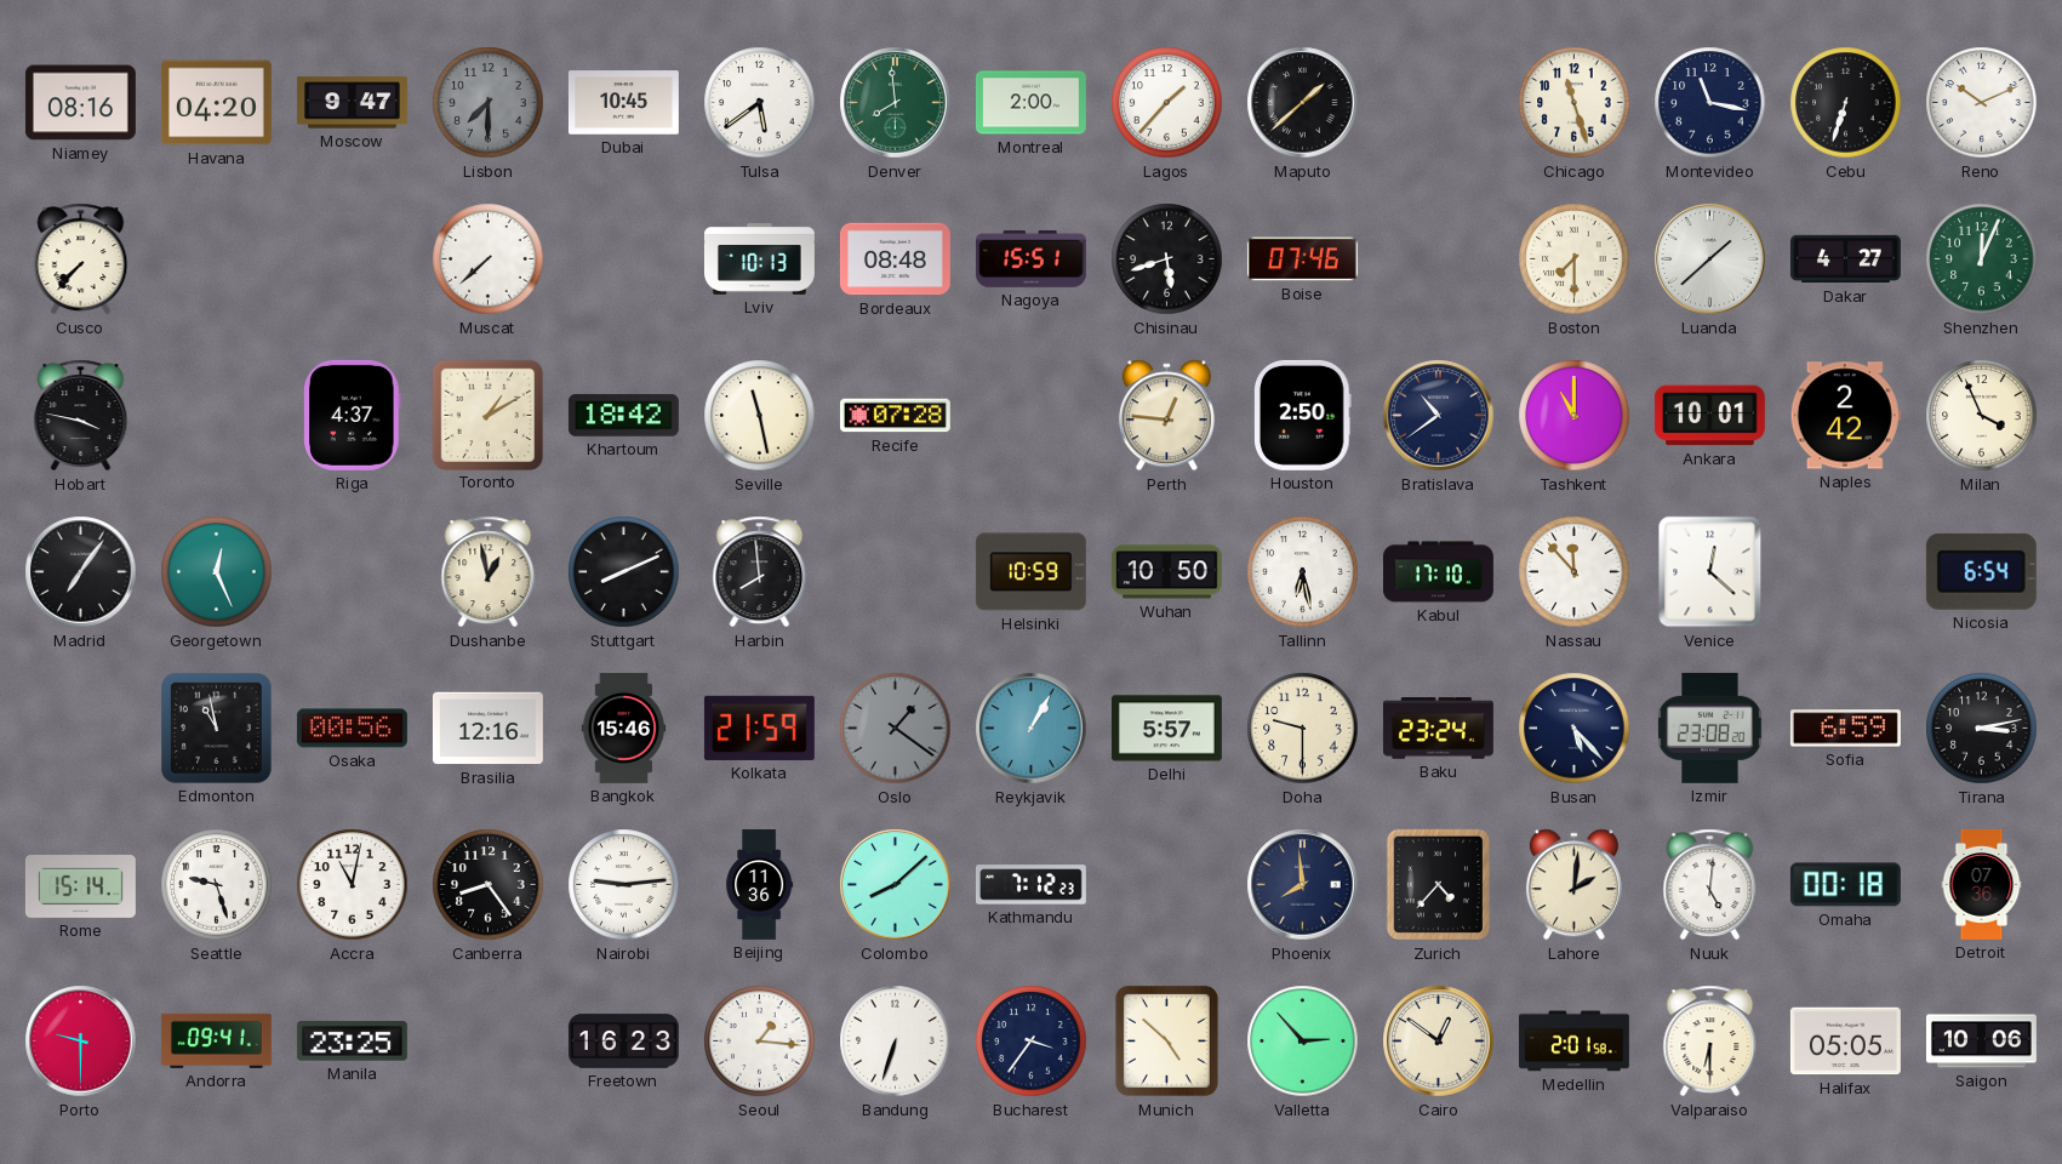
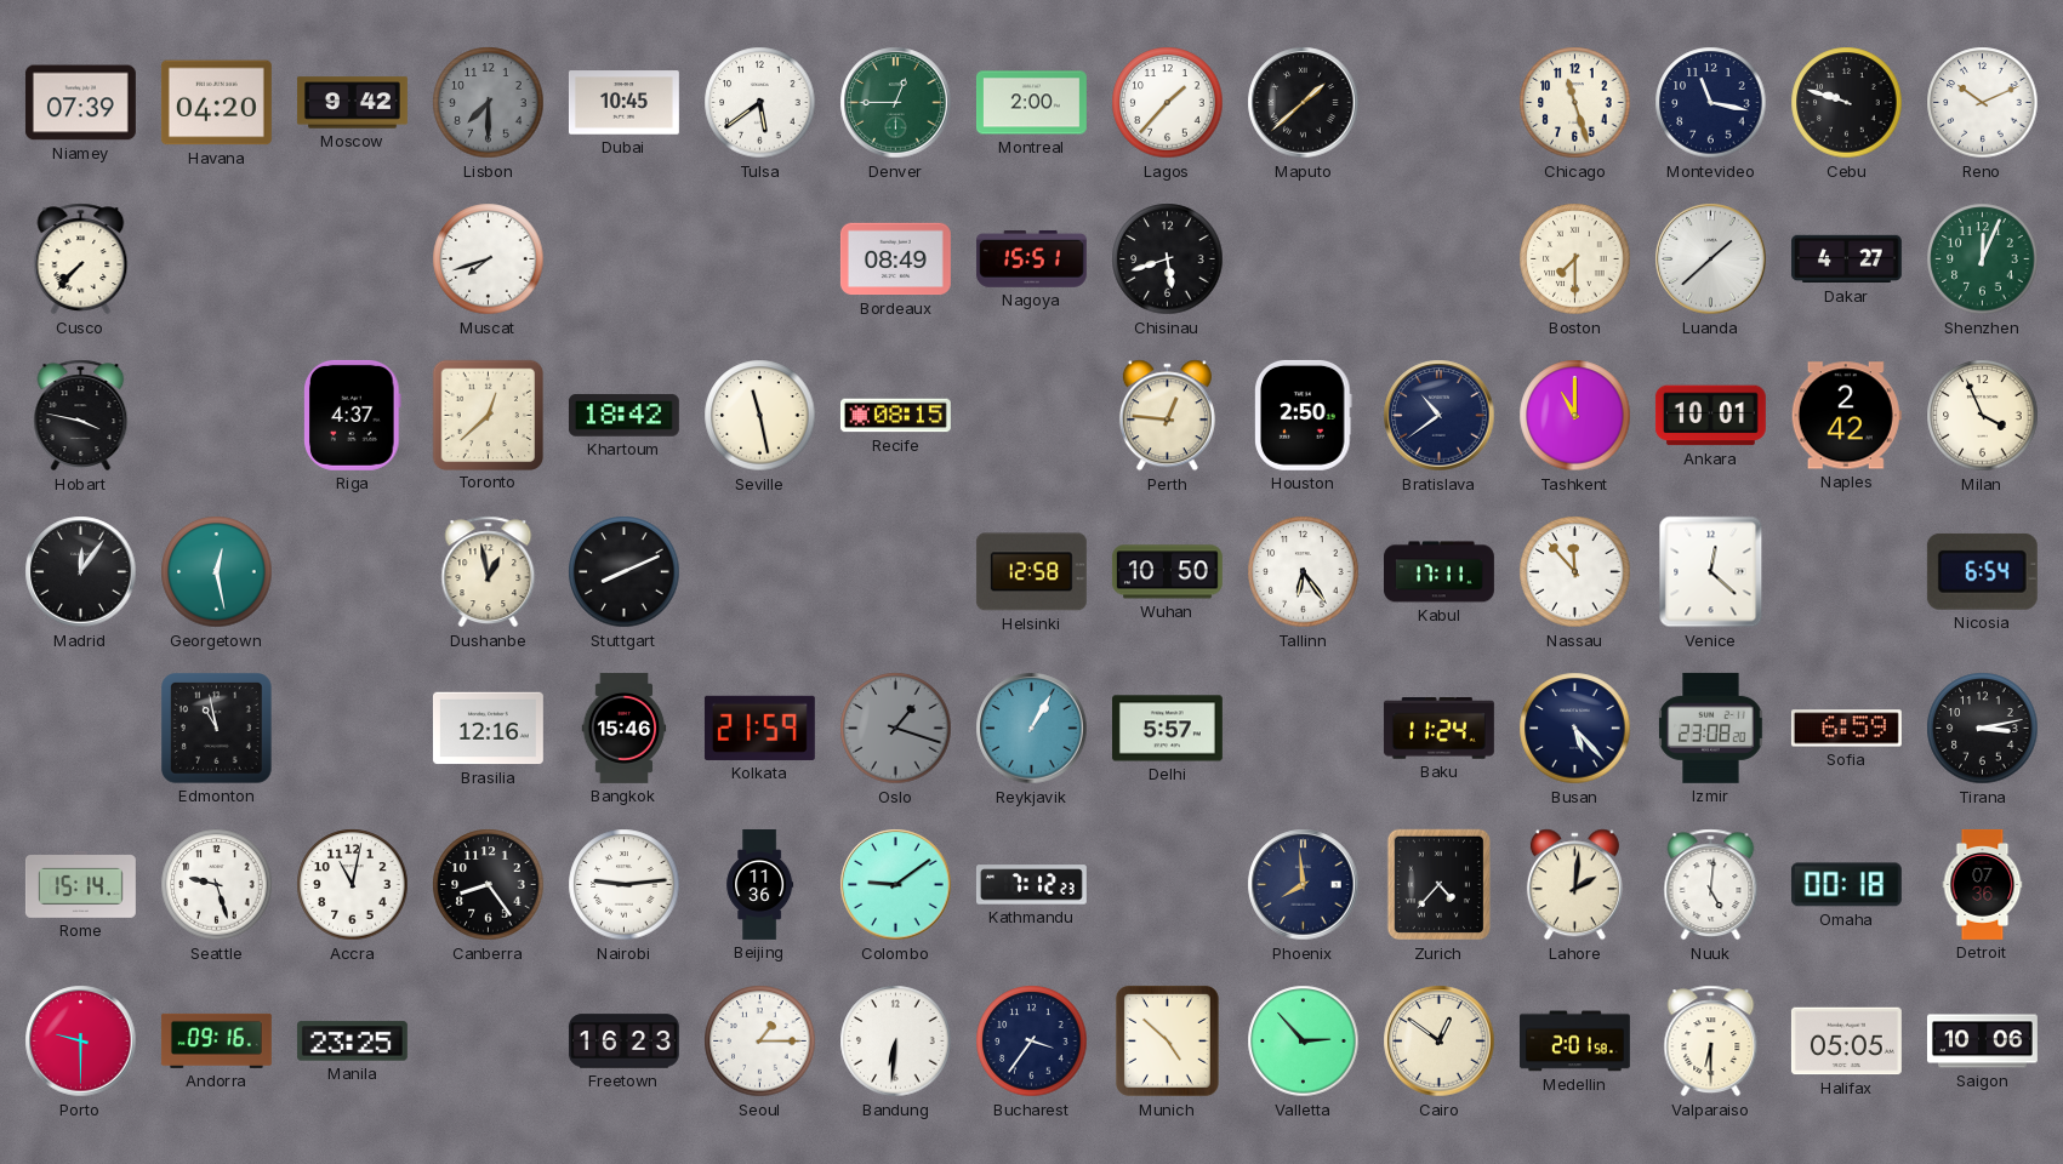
Niamey: 08:16 -> 07:39 (80, 103)
Moscow: 9:47 -> 9:42 (352, 103)
Denver: 7:59 -> 12:45 (896, 103)
Cebu: 6:33 -> 9:48 (1847, 103)
Muscat: 7:38 -> 7:42 (489, 259)
Lviv: 10:13 -> none (759, 259)
Bordeaux: 08:48 -> 08:49 (895, 259)
Boise: 07:46 -> none (1302, 259)
Toronto: 1:10 -> 12:38 (488, 415)
Recife: 07:28 -> 08:15 (895, 416)
Madrid: 7:06 -> 12:06 (81, 572)
Georgetown: 12:26 -> 12:28 (217, 572)
Harbin: 7:59 -> none (760, 572)
Helsinki: 10:59 -> 12:58 (1031, 572)
Tallinn: 6:28 -> 6:24 (1304, 572)
Kabul: 17:10 -> 17:11 (1438, 572)
Osaka: 00:56 -> none (352, 729)
Oslo: 1:21 -> 1:18 (896, 729)
Doha: 9:30 -> none (1303, 729)
Baku: 23:24 -> 11:24 (1438, 729)
Colombo: 8:08 -> 9:09 (896, 885)
Andorra: 09:41 -> 09:16 (216, 1040)
Seoul: 1:16 -> 1:15 (760, 1042)
Bandung: 6:33 -> 6:31 (896, 1042)
